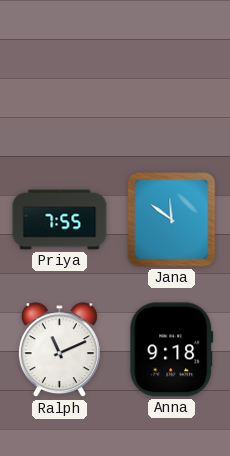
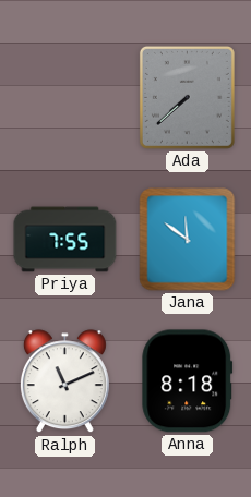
Ada: none -> 7:38 (187, 97)
Anna: 9:18 -> 8:18 (188, 381)
